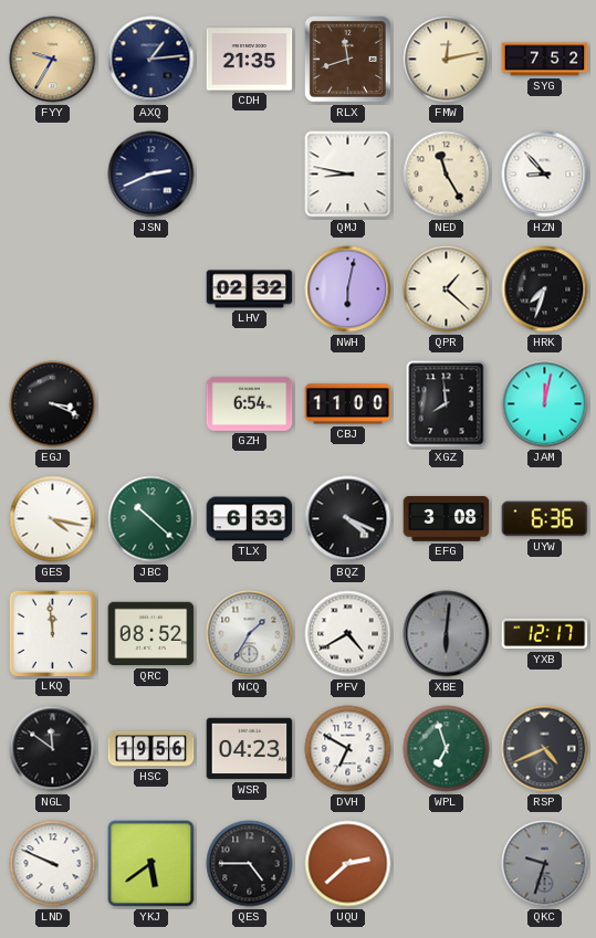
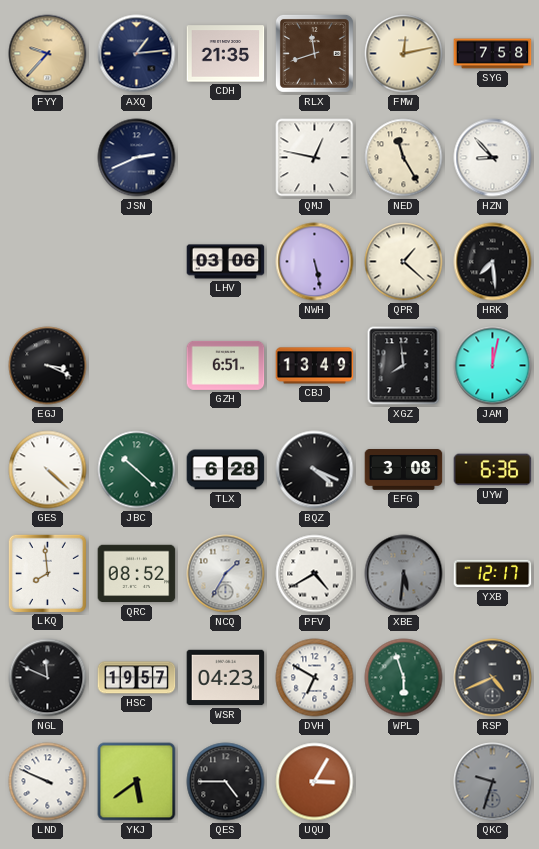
FYY: 9:35 -> 9:37 (48, 54)
SYG: 7:52 -> 7:58 (493, 54)
QMJ: 8:47 -> 12:47 (315, 158)
LHV: 02:32 -> 03:06 (226, 262)
NWH: 6:02 -> 5:28 (315, 262)
HRK: 7:33 -> 7:29 (493, 262)
GZH: 6:54 -> 6:51 (226, 365)
CBJ: 11:00 -> 13:49 (315, 366)
GES: 4:17 -> 4:22 (48, 470)
TLX: 6:33 -> 6:28 (226, 470)
LKQ: 11:59 -> 7:59 (47, 573)
XBE: 6:01 -> 5:31 (404, 574)
NGL: 11:51 -> 11:49 (48, 678)
HSC: 19:56 -> 19:57 (137, 678)
WPL: 6:57 -> 5:57 (404, 678)
UQU: 2:38 -> 3:05 (315, 782)
